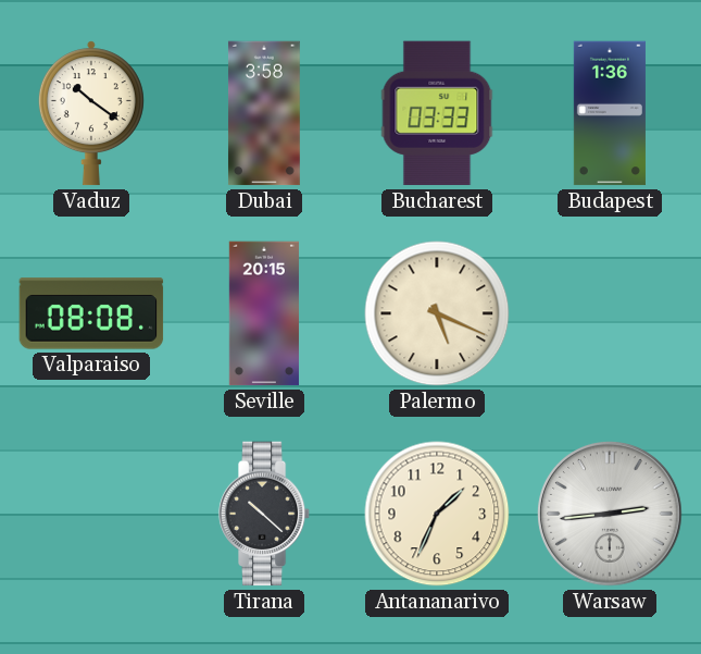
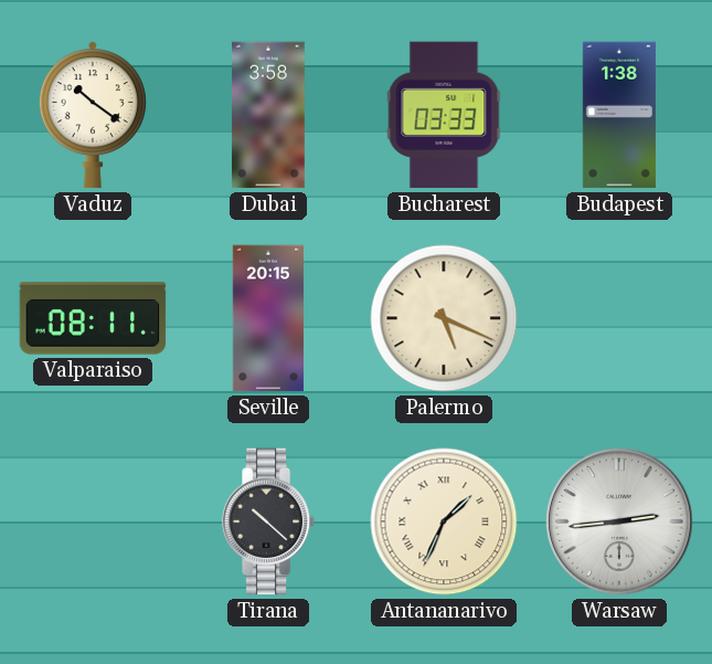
Budapest: 1:36 -> 1:38 (619, 115)
Valparaiso: 08:08 -> 08:11 (93, 318)
Antananarivo numerals: Arabic -> Roman (444, 521)
